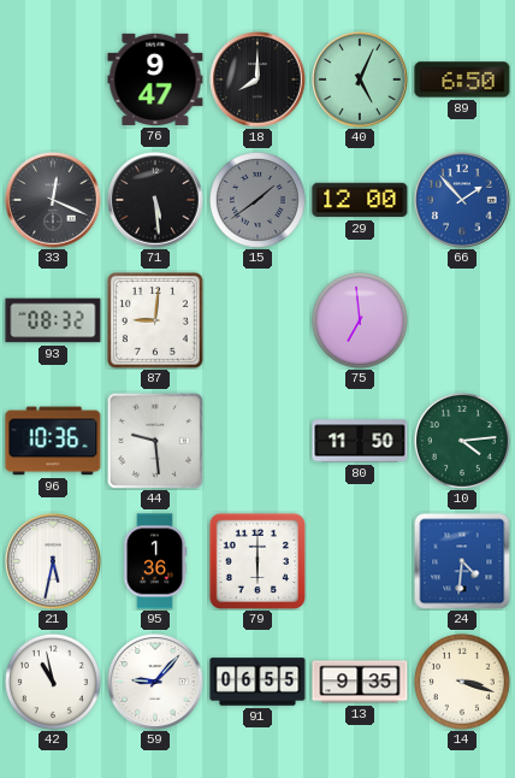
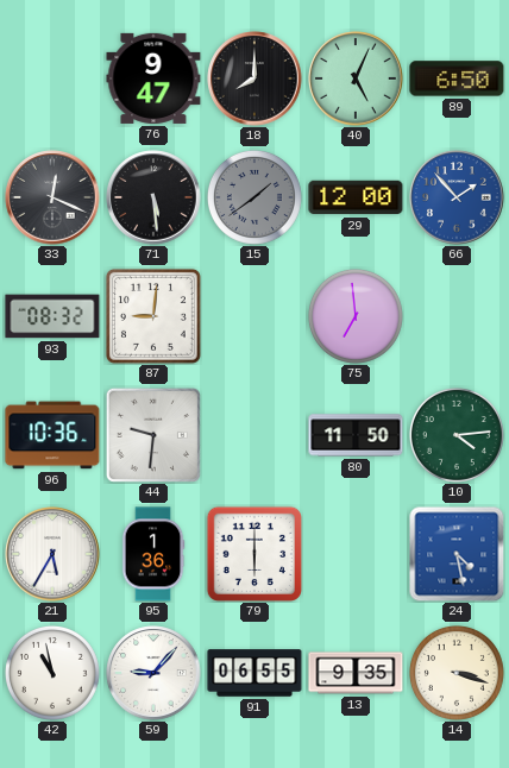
44: 9:29 -> 9:31 (153, 435)
21: 5:32 -> 5:35 (52, 554)
24: 4:31 -> 4:28 (457, 554)
